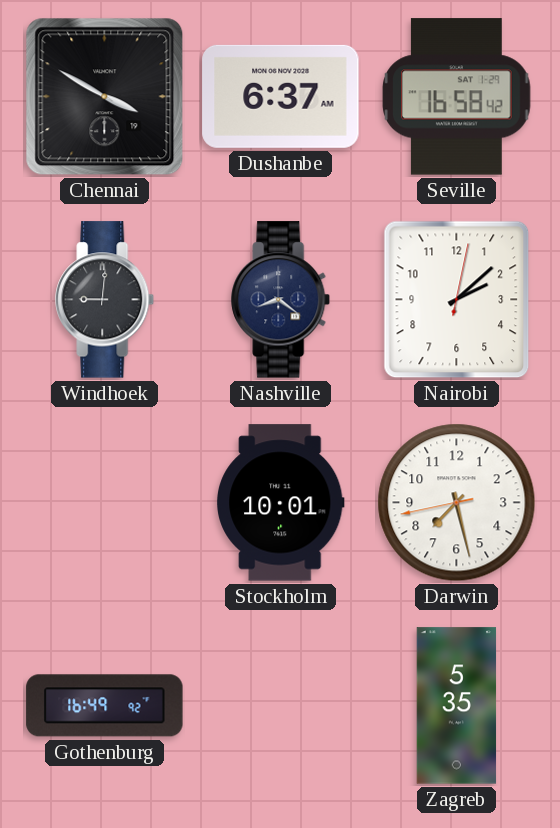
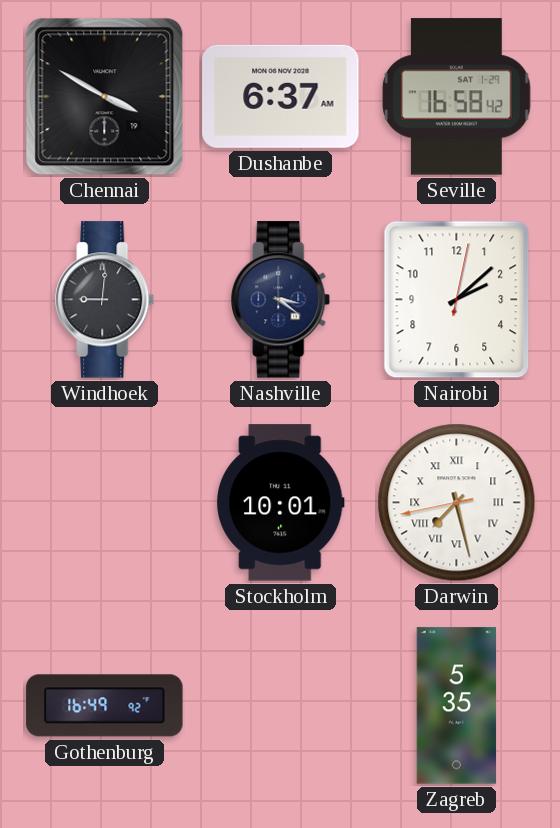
Nashville: 8:21 -> 3:21 (281, 300)
Darwin numerals: Arabic -> Roman (457, 503)
